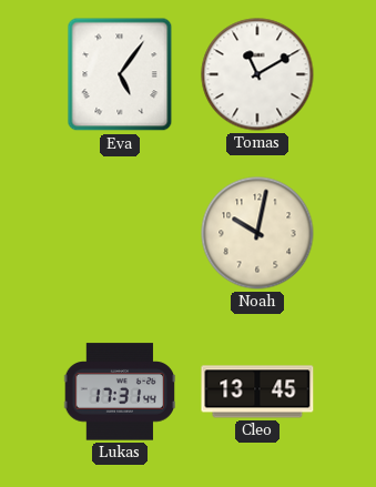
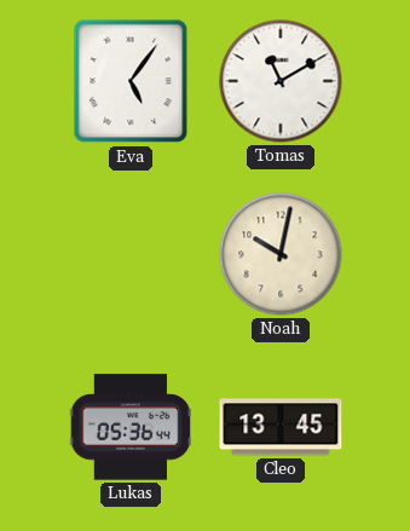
Lukas: 17:31 -> 05:36 (131, 427)
